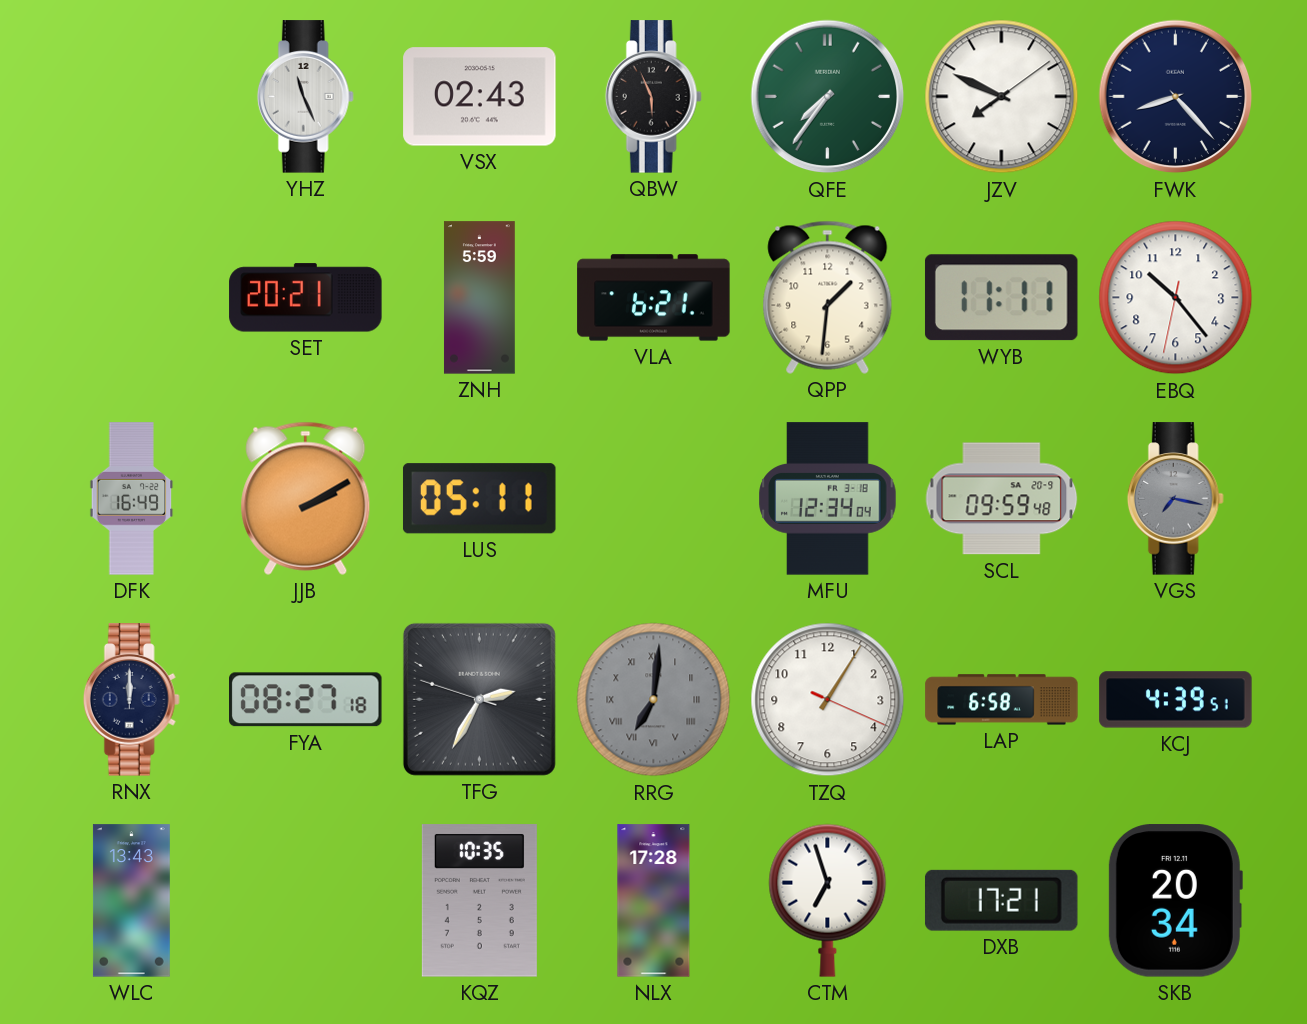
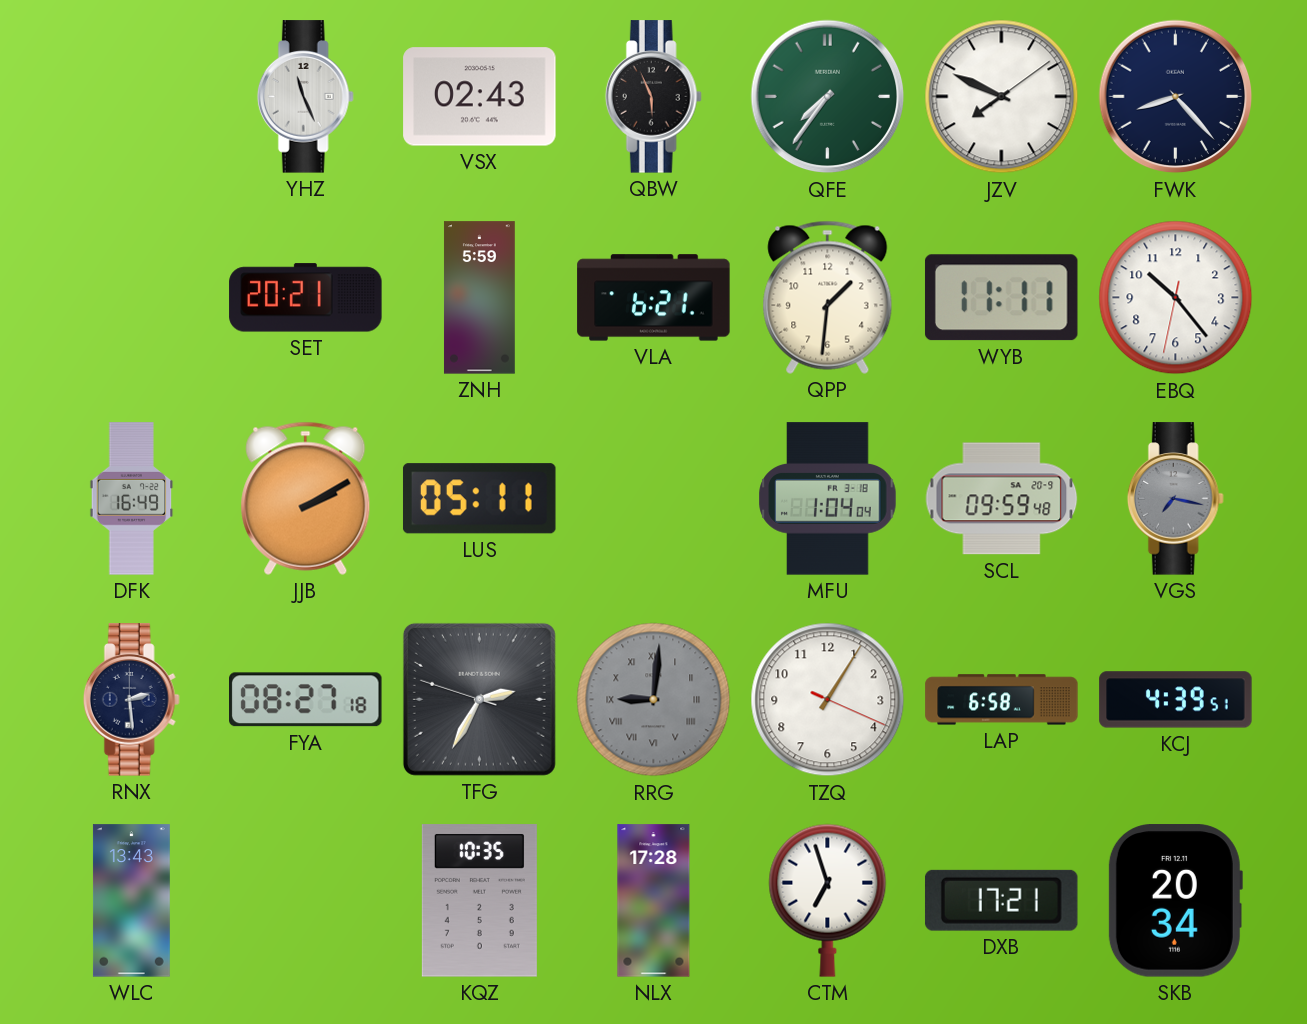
MFU: 12:34 -> 1:04 (828, 499)
RNX: 12:00 -> 2:29 (131, 700)
RRG: 7:01 -> 9:01 (654, 700)
